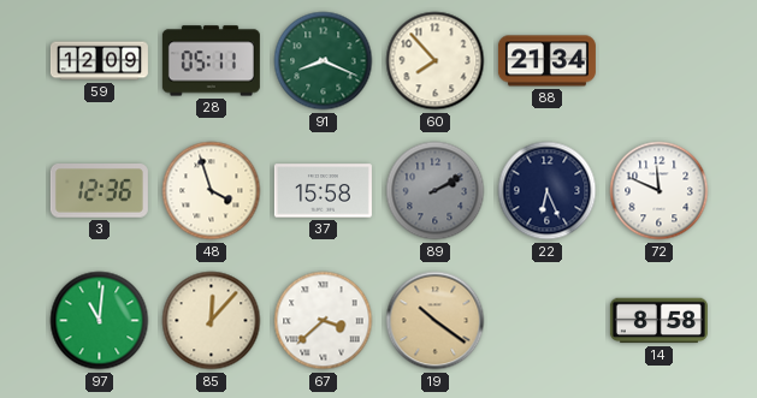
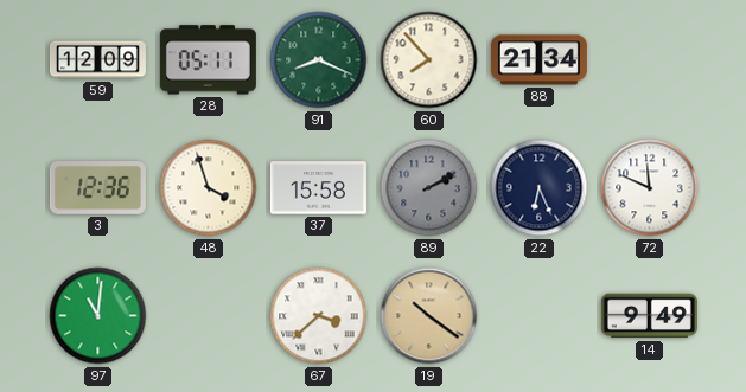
85: 12:07 -> none (212, 321)
14: 8:58 -> 9:49 (649, 316)
